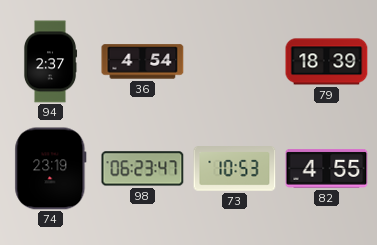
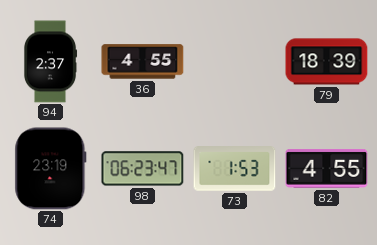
36: 4:54 -> 4:55 (143, 62)
73: 10:53 -> 1:53 (235, 169)
